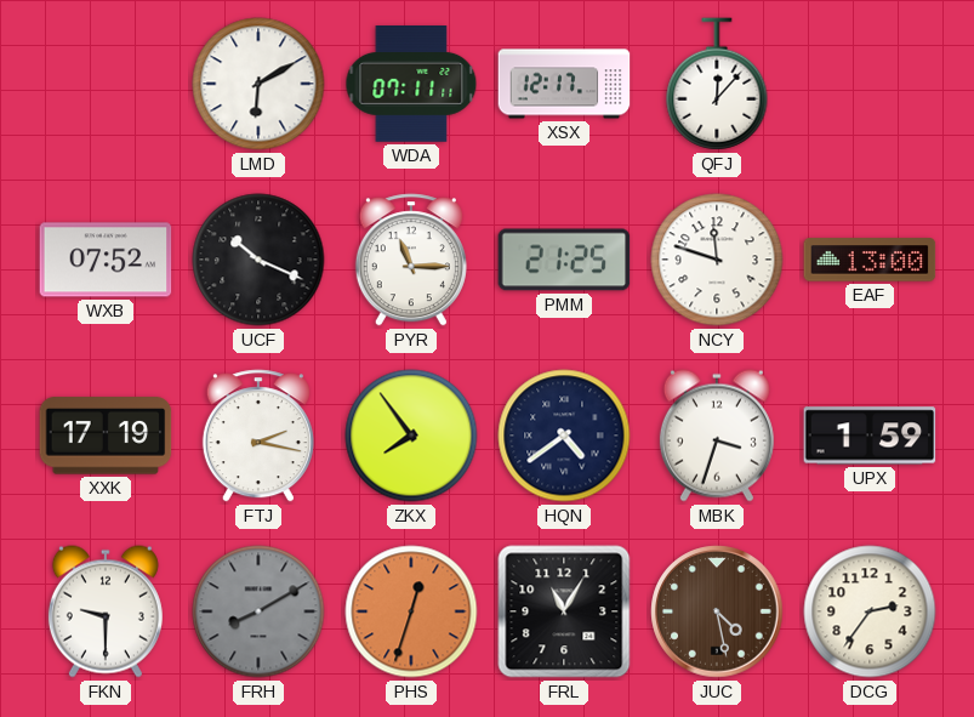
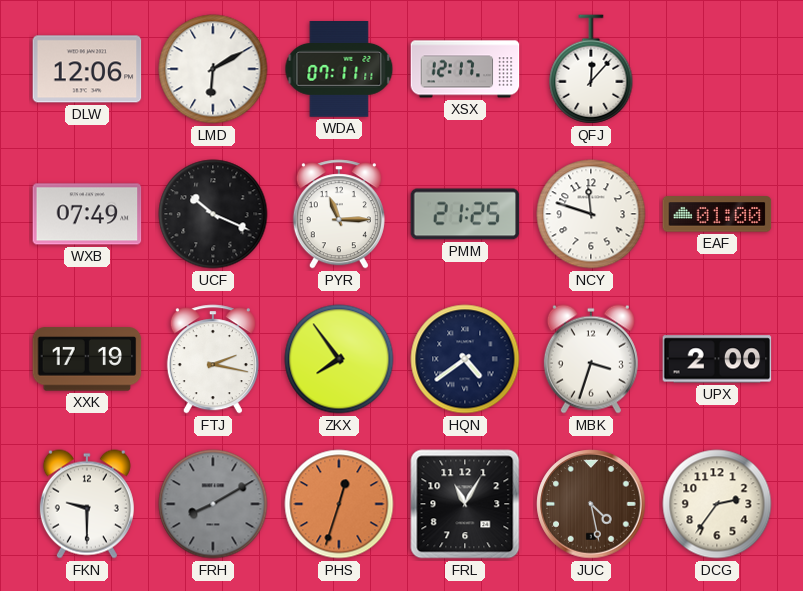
DLW: none -> 12:06 (87, 69)
WXB: 07:52 -> 07:49 (87, 214)
EAF: 13:00 -> 01:00 (717, 214)
UPX: 1:59 -> 2:00 (717, 359)
